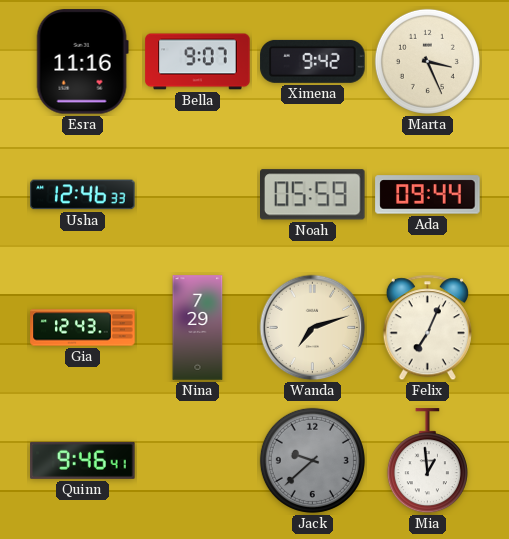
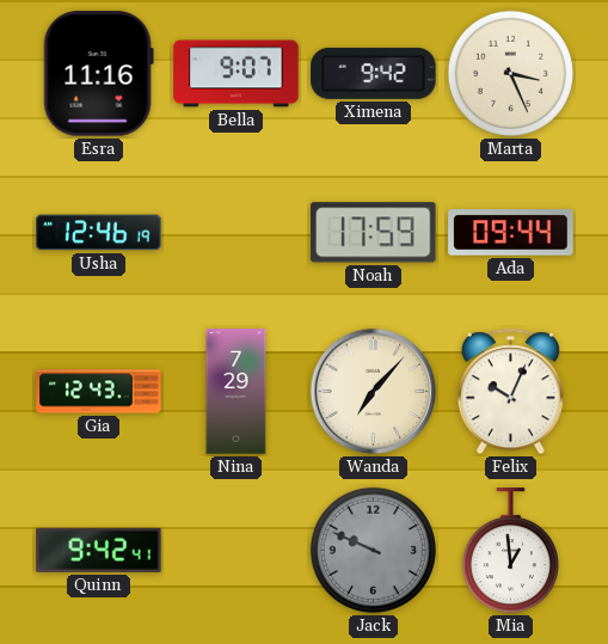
Usha: 12:46:33 -> 12:46:19 (99, 233)
Noah: 05:59 -> 17:59 (374, 233)
Wanda: 7:12 -> 7:07 (374, 392)
Felix: 7:04 -> 10:04 (510, 392)
Quinn: 9:46 -> 9:42 (99, 550)
Jack: 9:38 -> 9:49 (373, 550)
